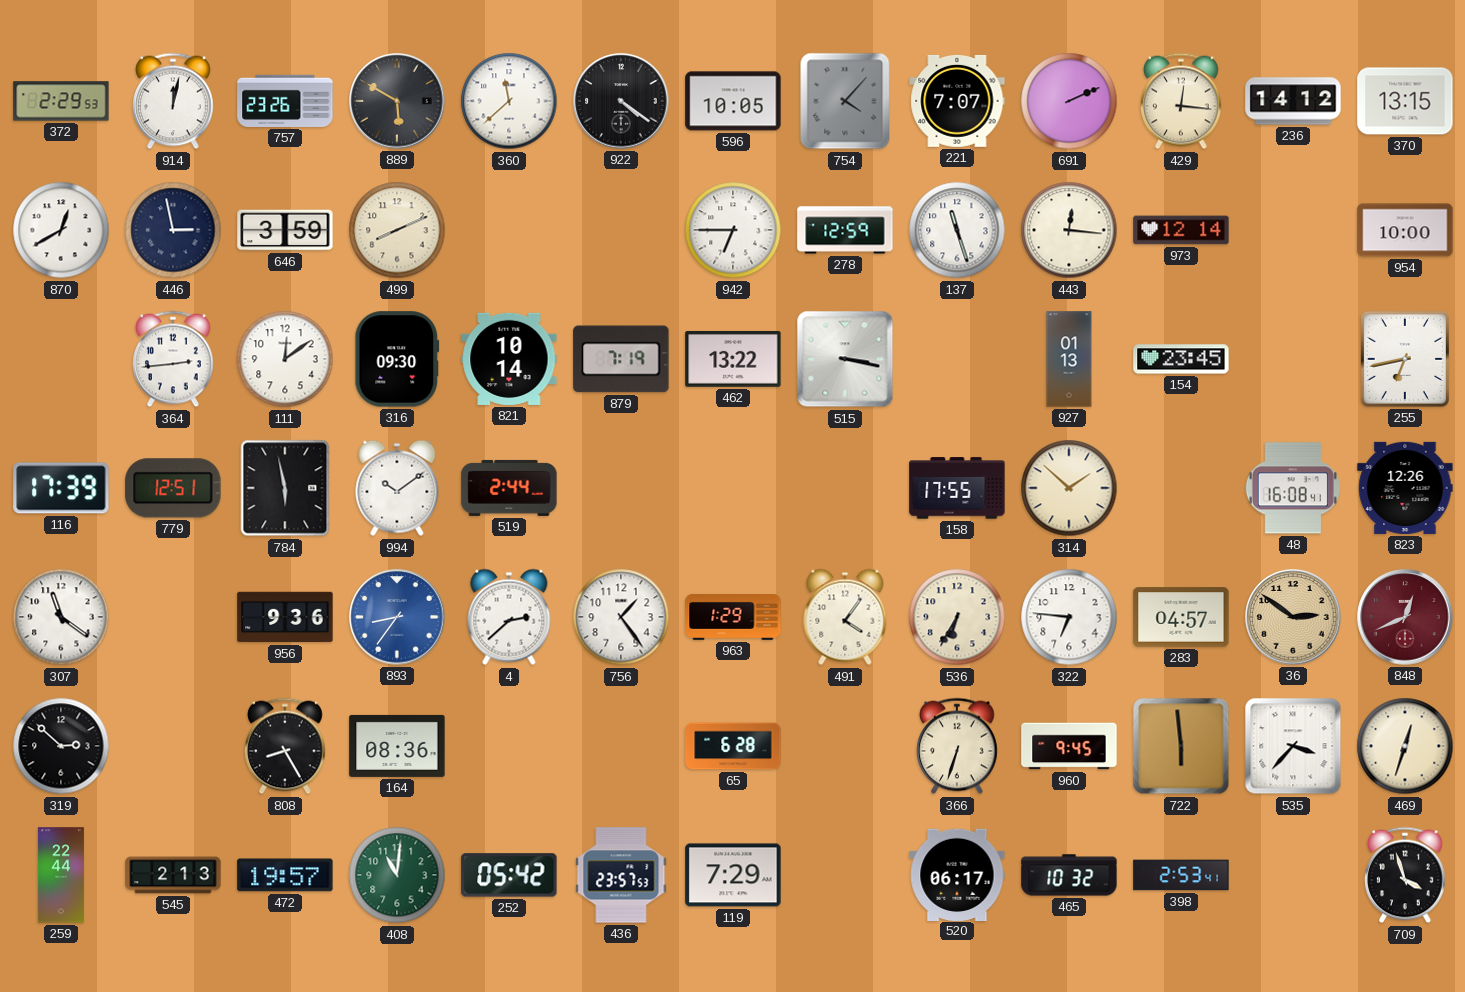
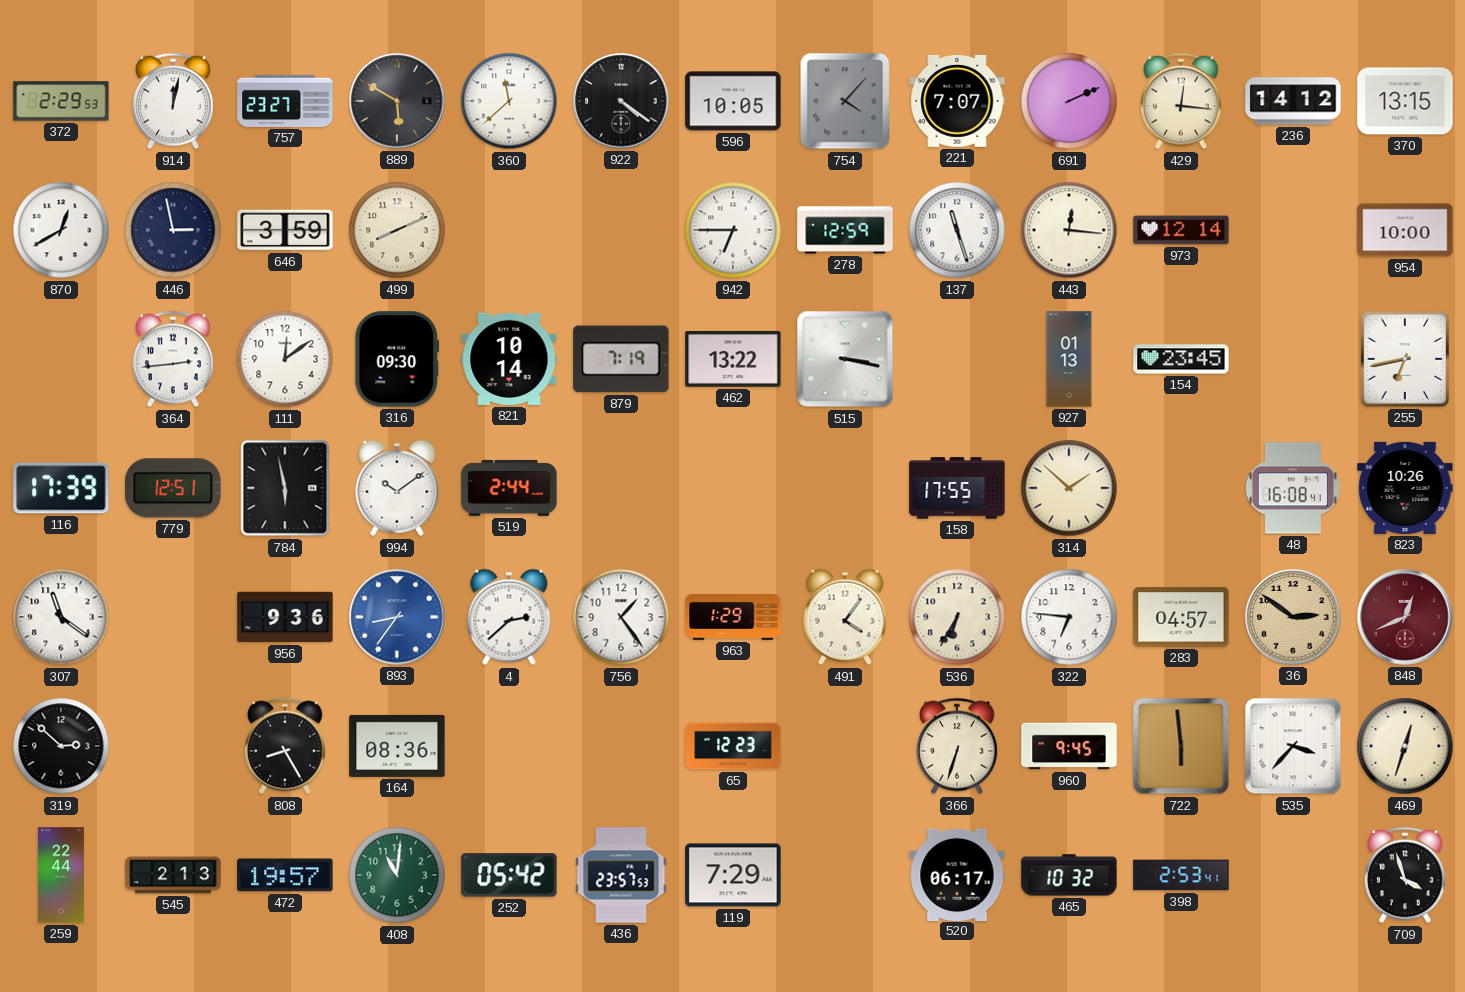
757: 23:26 -> 23:27 (285, 101)
823: 12:26 -> 10:26 (1405, 488)
65: 6:28 -> 12:23 (733, 746)
